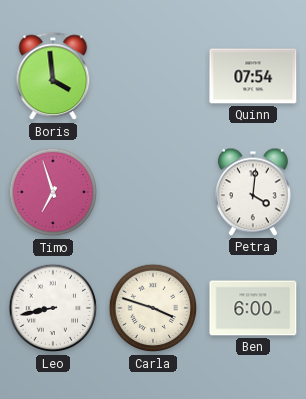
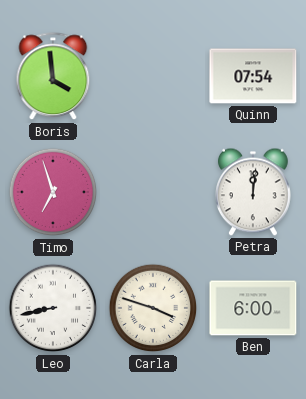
Petra: 4:01 -> 12:01 (253, 192)
